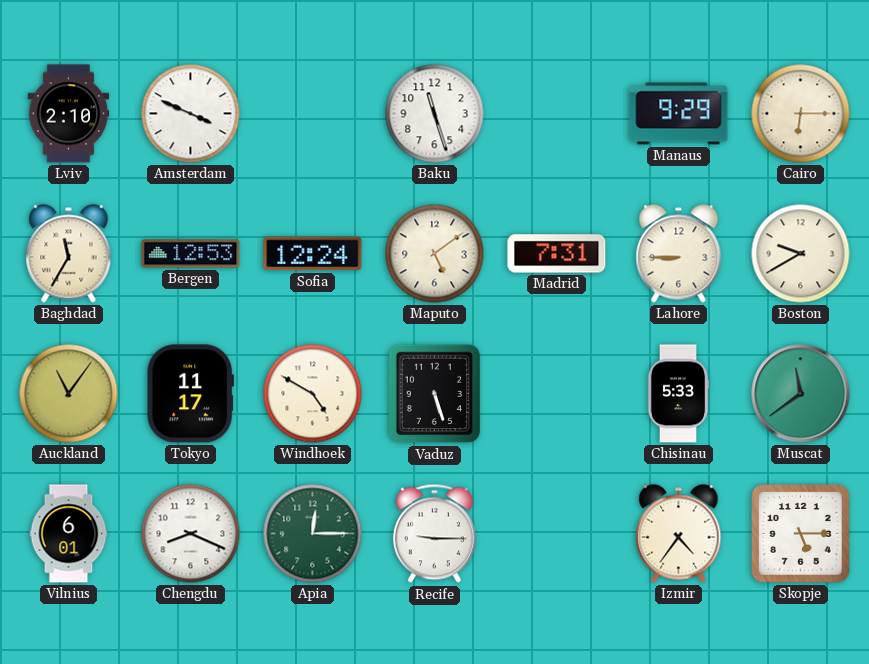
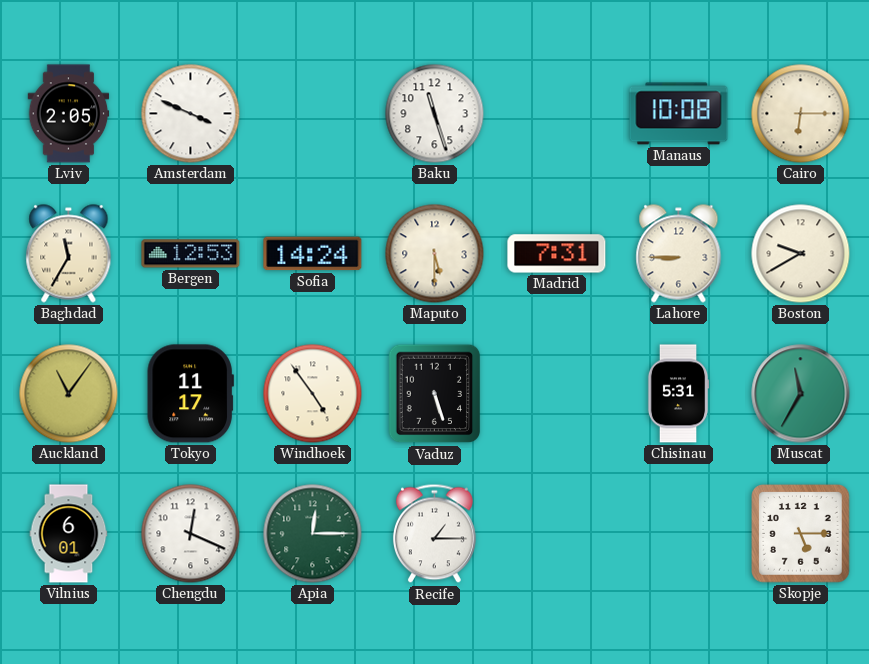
Lviv: 2:10 -> 2:05 (69, 114)
Manaus: 9:29 -> 10:08 (679, 114)
Sofia: 12:24 -> 14:24 (313, 254)
Maputo: 5:09 -> 5:30 (435, 254)
Windhoek: 4:50 -> 4:54 (313, 394)
Chisinau: 5:33 -> 5:31 (678, 394)
Muscat: 11:39 -> 11:35 (801, 394)
Chengdu: 8:19 -> 12:19 (191, 534)
Recife: 9:15 -> 1:15 (434, 534)
Izmir: 4:36 -> none (679, 534)
